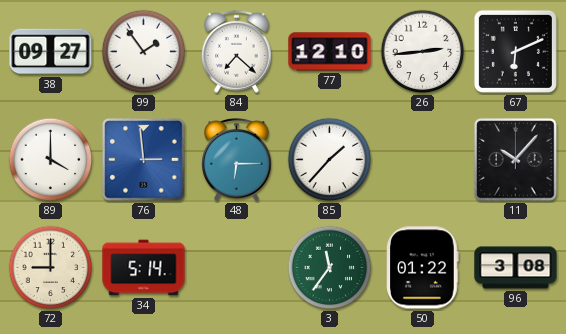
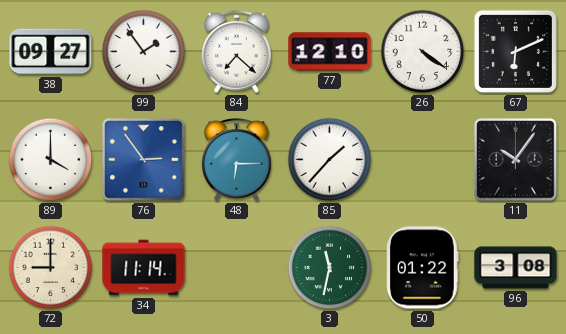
26: 2:44 -> 4:21 (423, 52)
76: 2:59 -> 2:54 (144, 160)
11: 10:07 -> 10:06 (516, 160)
34: 5:14 -> 11:14 (144, 268)
3: 11:36 -> 11:32 (330, 268)
